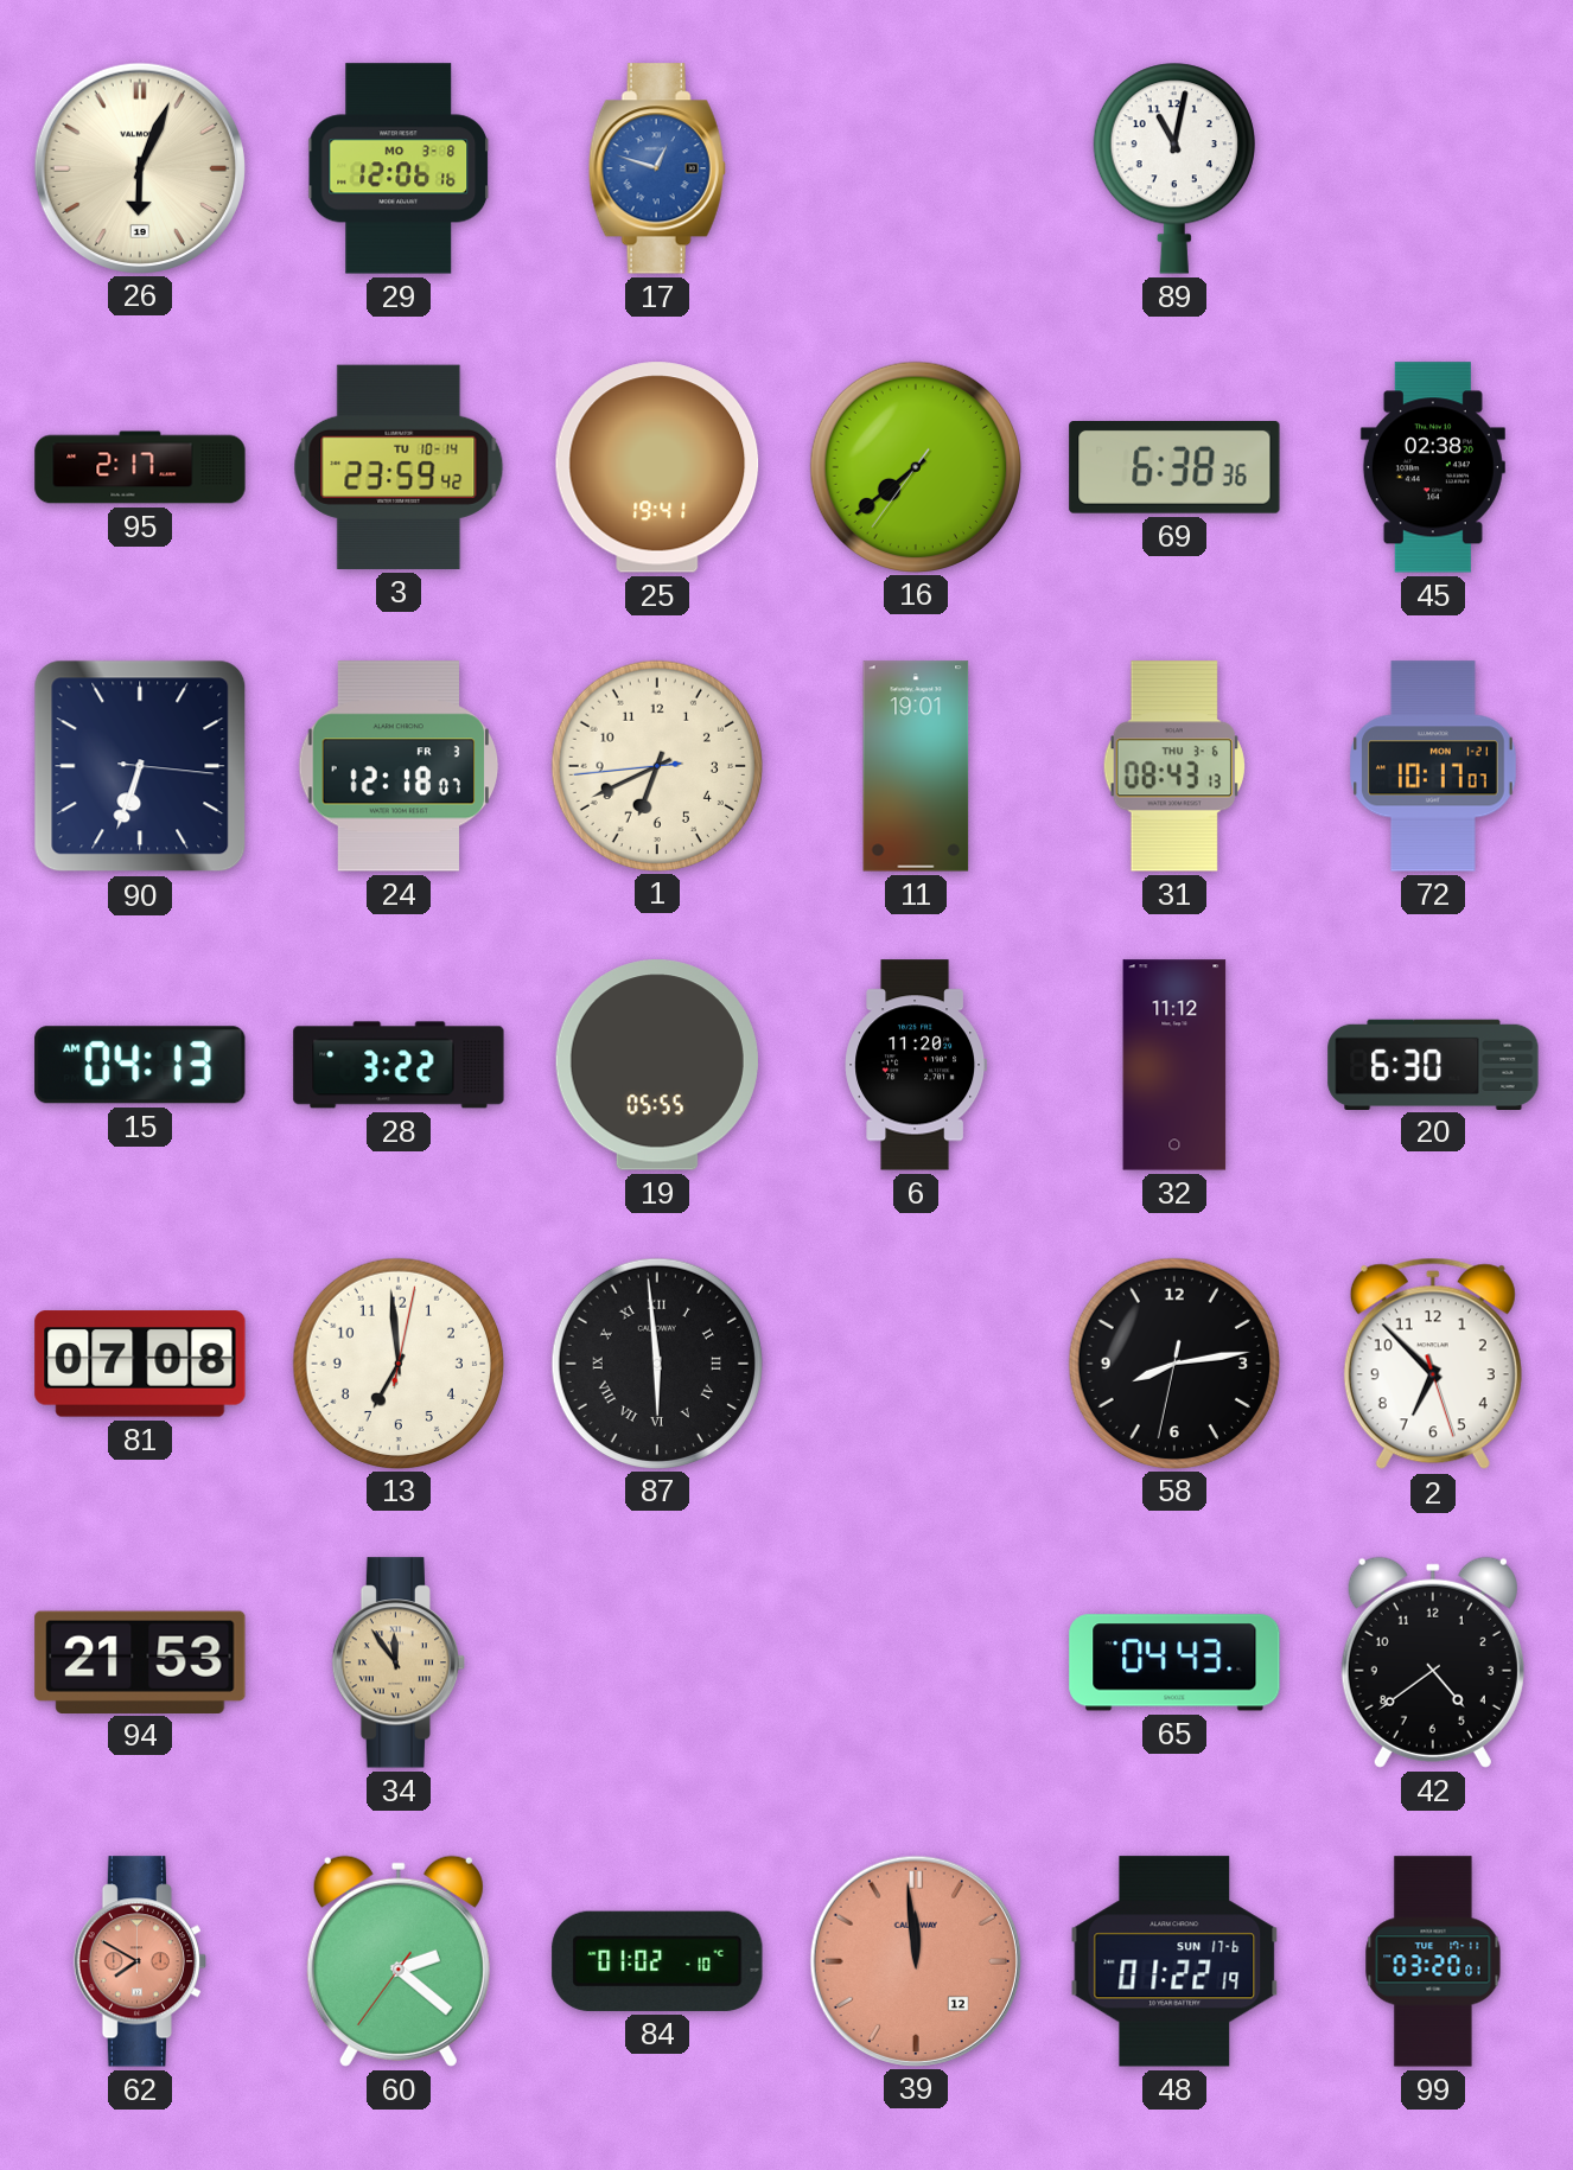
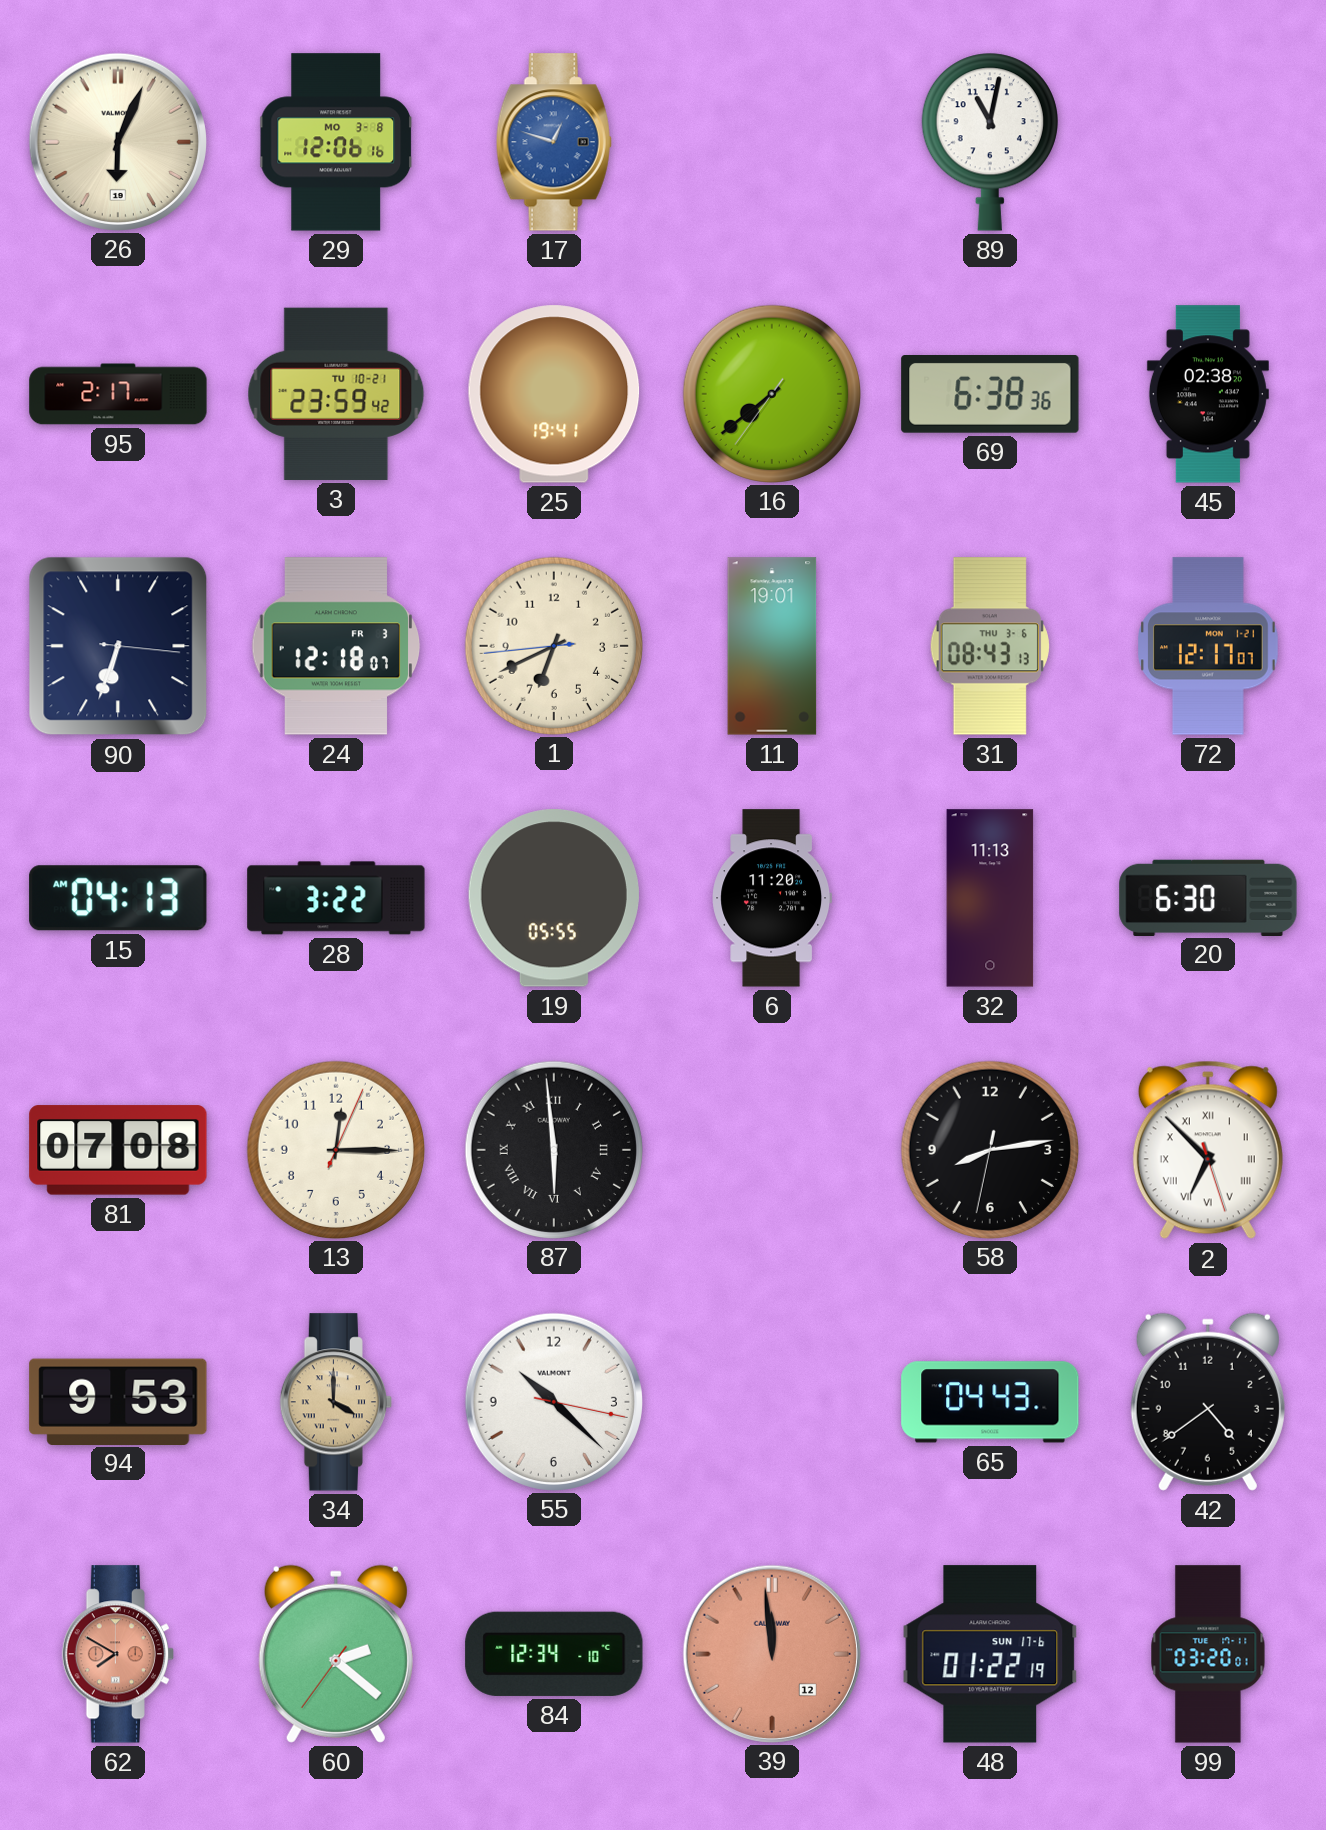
3 date: TU 10-14 -> TU 10-21 (336, 394)
72: 10:17 -> 12:17 (1208, 646)
32: 11:12 -> 11:13 (990, 898)
13: 6:59 -> 12:15 (335, 1149)
2 numerals: Arabic -> Roman (1208, 1150)
94: 21:53 -> 9:53 (118, 1401)
34: 11:54 -> 4:00 (336, 1402)
55: none -> 10:22 (553, 1401)
84: 01:02 -> 12:34 (554, 1654)
